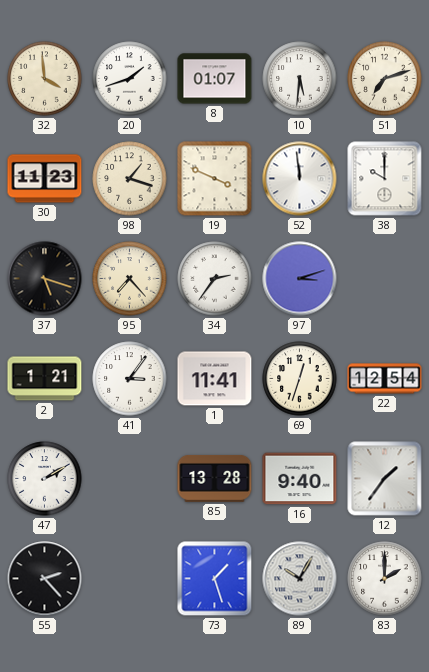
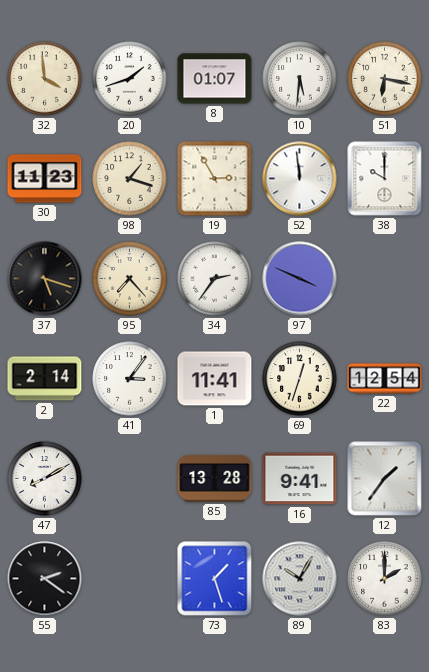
51: 7:12 -> 6:17 (385, 79)
19: 3:49 -> 2:55 (215, 179)
97: 3:12 -> 3:49 (300, 279)
2: 1:21 -> 2:14 (45, 379)
47: 2:10 -> 8:10 (45, 479)
16: 9:40 -> 9:41 (300, 479)
55: 2:23 -> 2:21 (45, 579)
